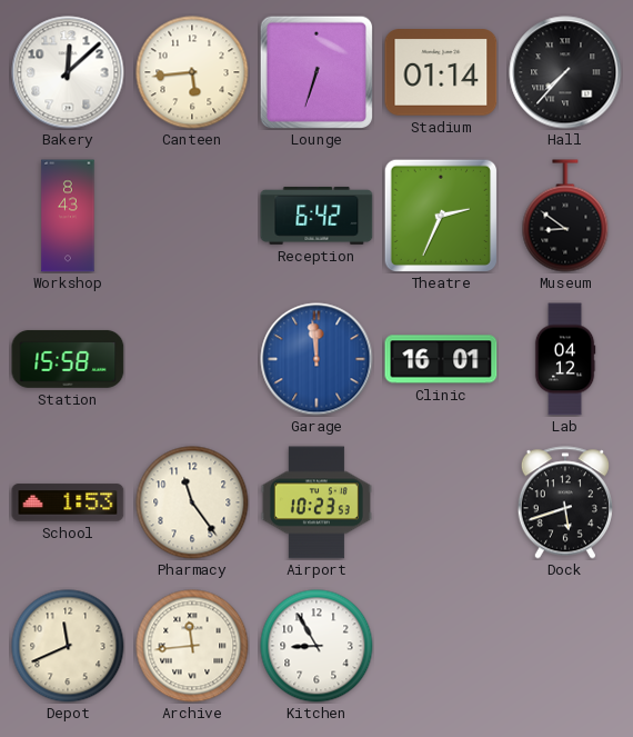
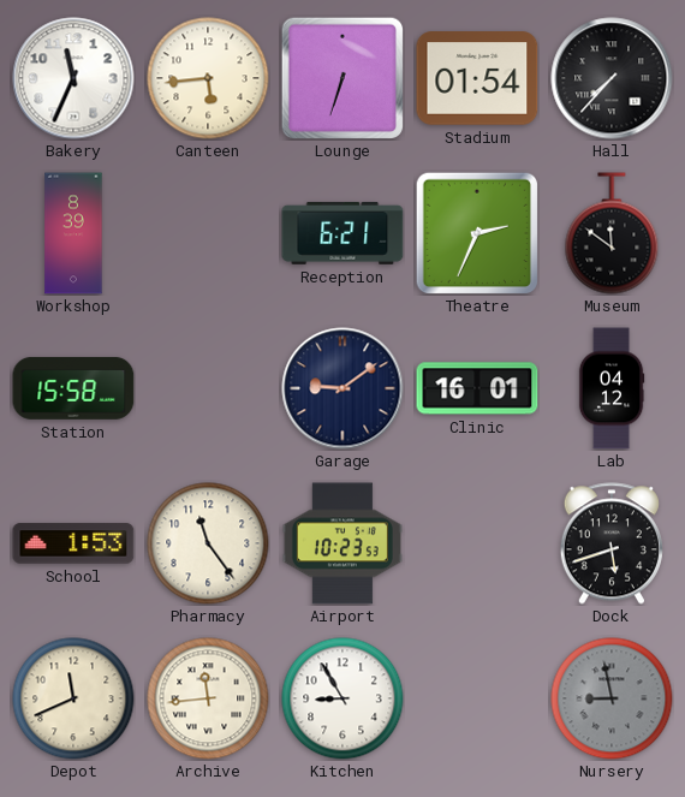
Bakery: 12:08 -> 11:34 (73, 78)
Stadium: 01:14 -> 01:54 (477, 78)
Workshop: 8:43 -> 8:39 (73, 233)
Reception: 6:42 -> 6:21 (342, 233)
Museum: 8:51 -> 11:51 (612, 233)
Garage: 11:59 -> 9:09 (342, 388)
Garage dial: blue -> navy (342, 388)
Nursery: none -> 8:58 (612, 698)
